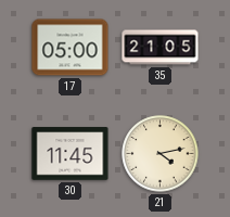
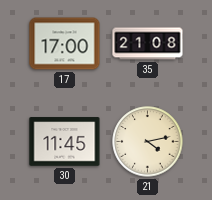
17: 05:00 -> 17:00 (65, 44)
35: 21:05 -> 21:08 (148, 44)
